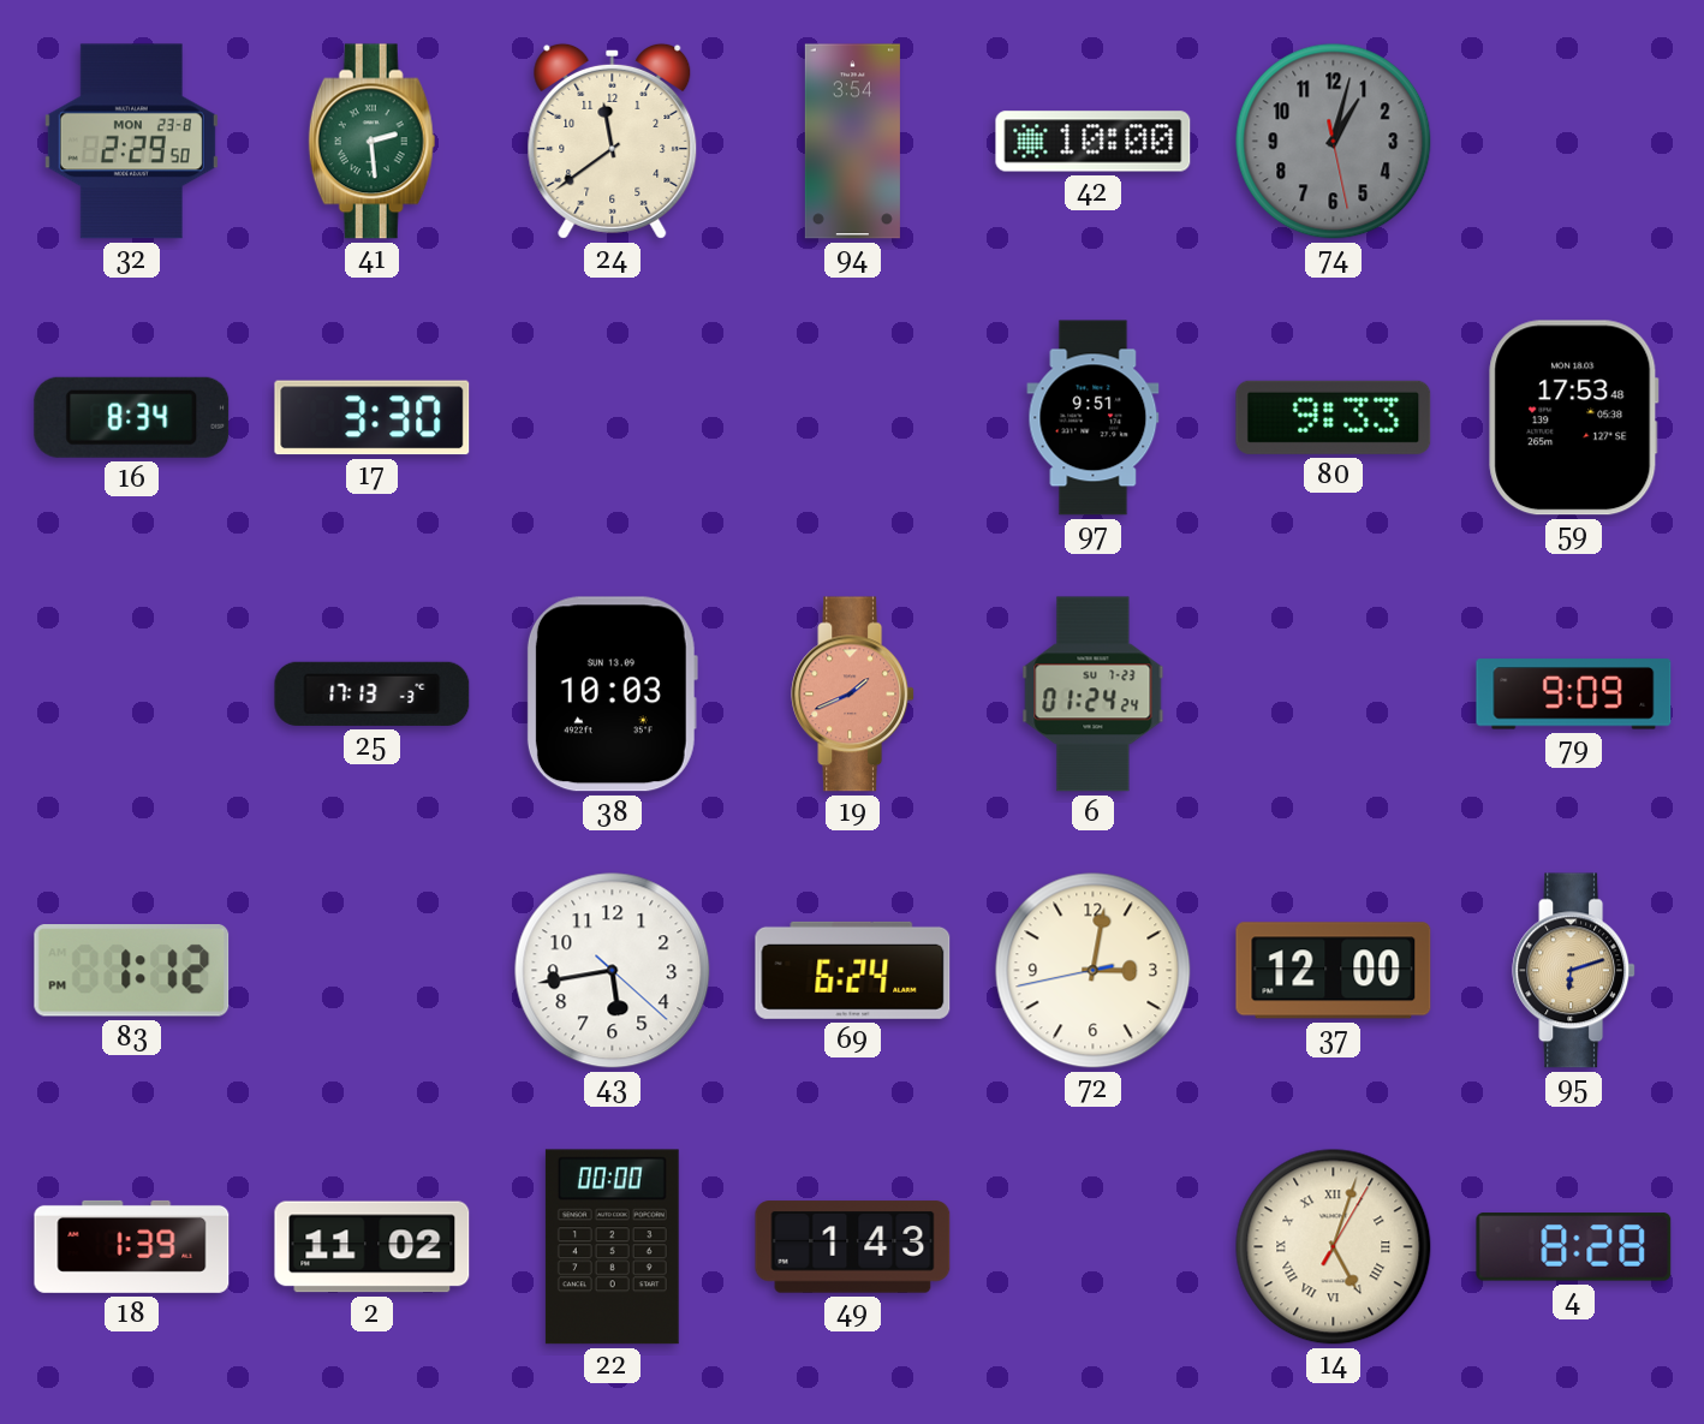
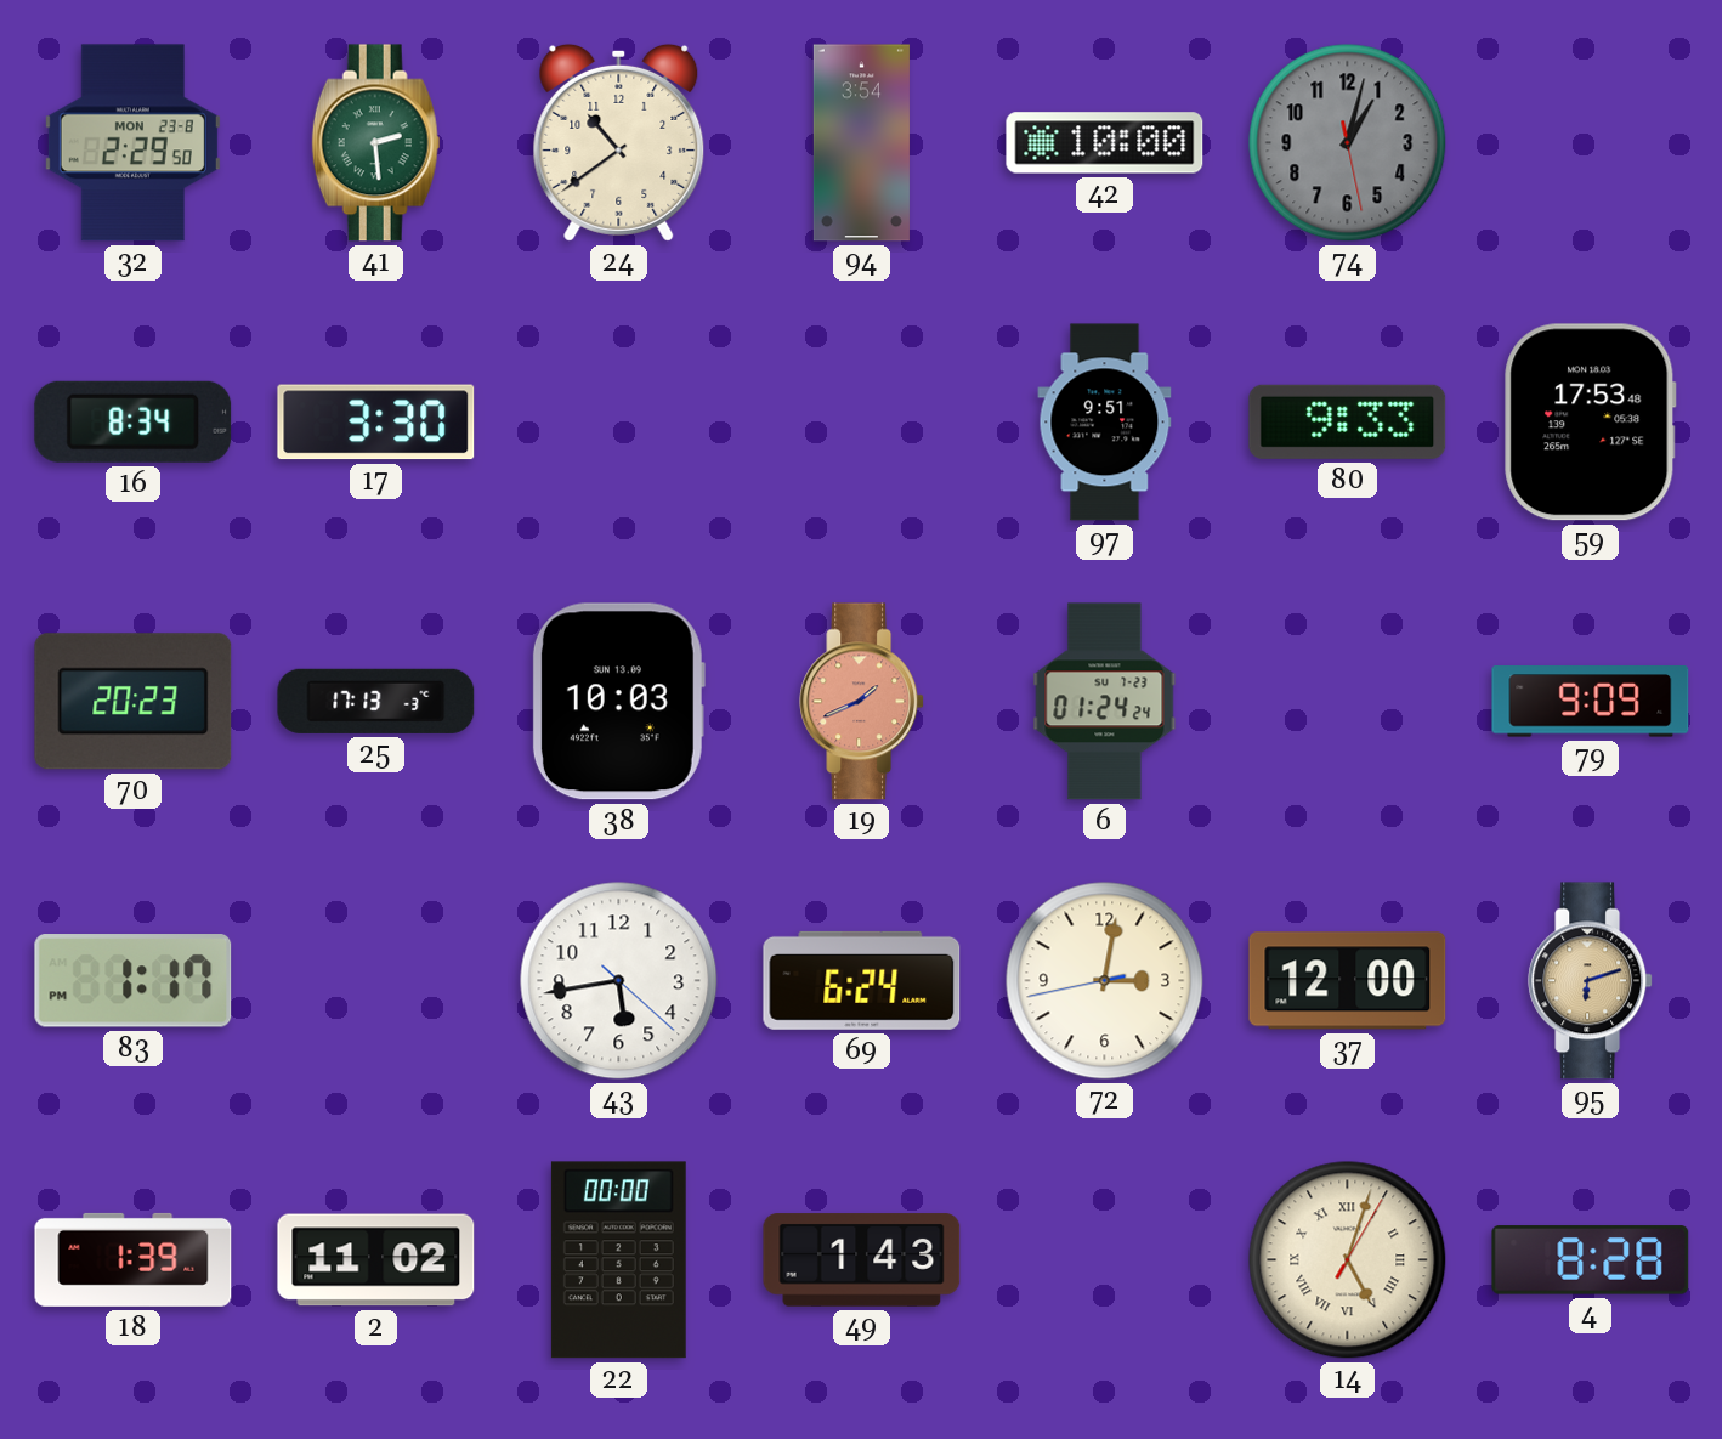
24: 11:39 -> 10:39 (619, 142)
70: none -> 20:23 (134, 702)
83: 1:12 -> 1:17 (134, 981)
